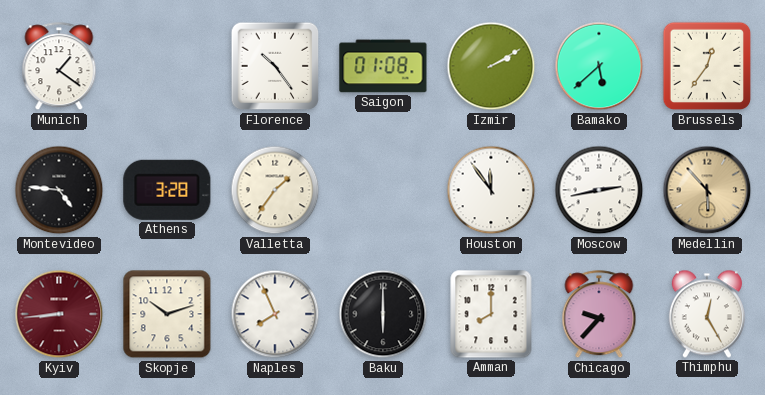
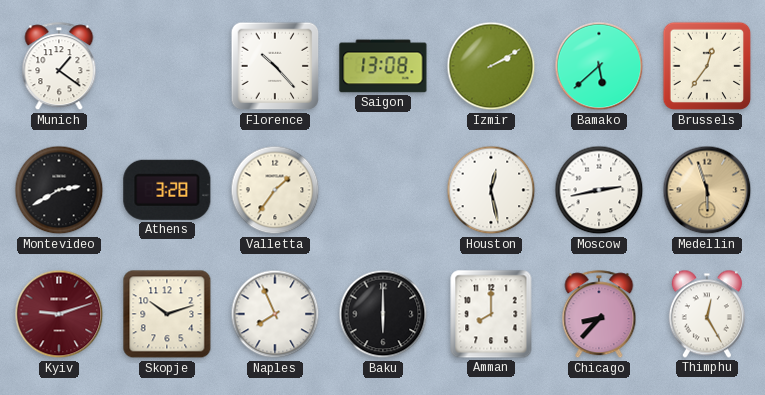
Florence: 10:24 -> 10:23 (275, 66)
Saigon: 01:08 -> 13:08 (383, 66)
Montevideo: 4:46 -> 2:40 (59, 190)
Houston: 11:54 -> 12:28 (491, 190)
Medellin: 5:53 -> 5:57 (707, 190)
Kyiv: 8:44 -> 9:12 (59, 314)
Chicago: 9:37 -> 8:37 (599, 315)
